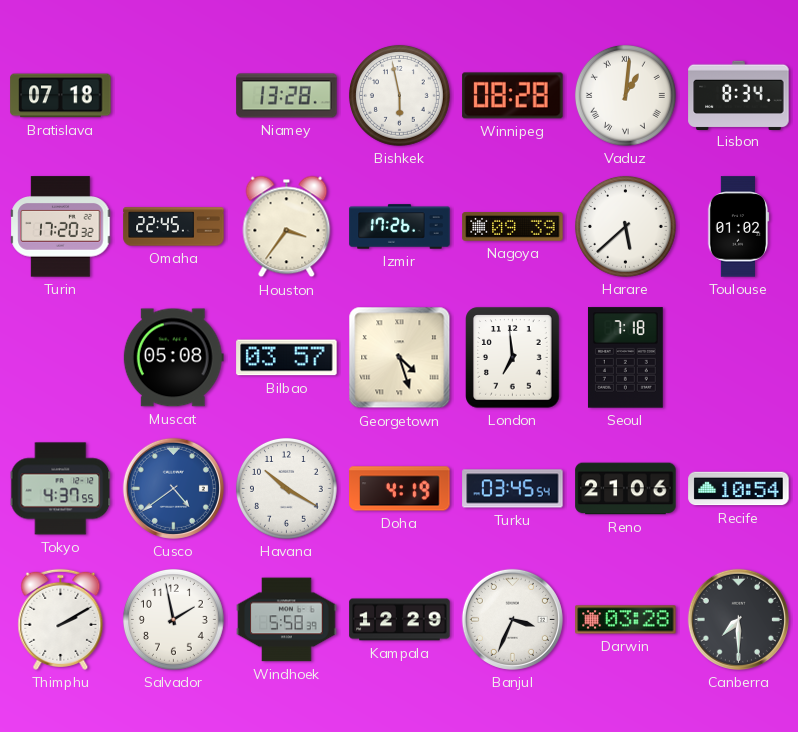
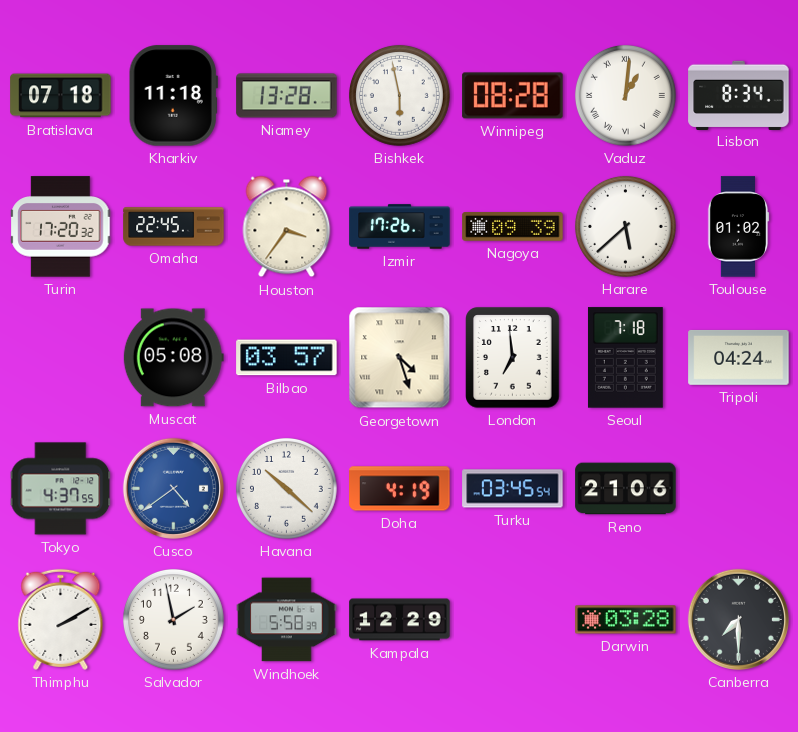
Kharkiv: none -> 11:18 (173, 96)
Tripoli: none -> 04:24 (739, 357)
Havana: 10:20 -> 10:22 (286, 488)
Recife: 10:54 -> none (739, 489)
Banjul: 3:34 -> none (512, 619)
